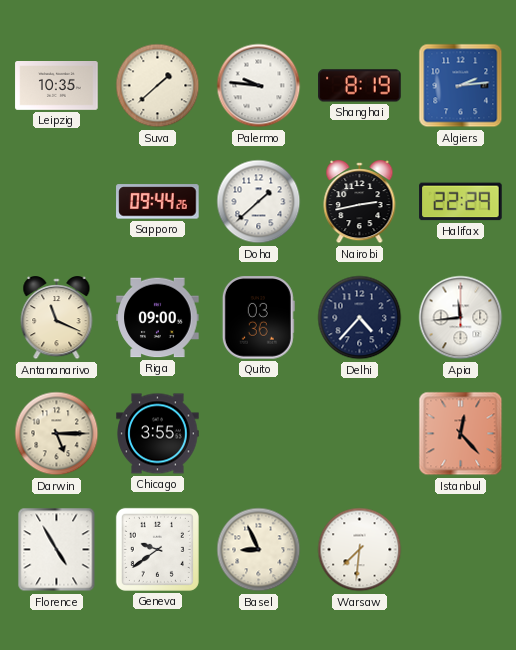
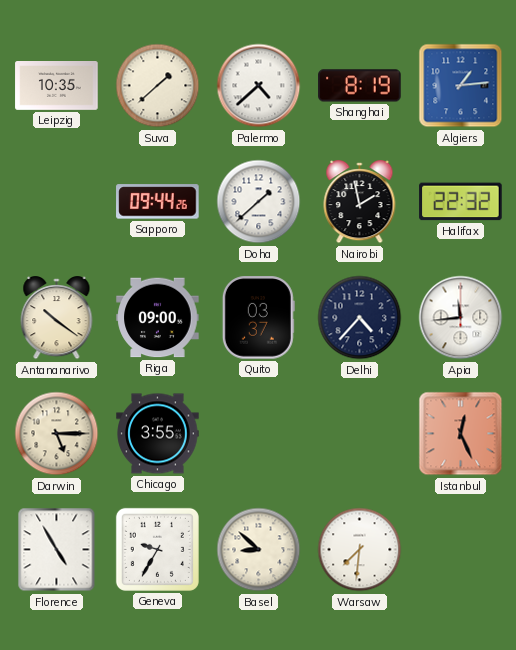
Palermo: 9:46 -> 4:38 (259, 86)
Algiers: 2:14 -> 1:14 (461, 86)
Nairobi: 2:43 -> 1:58 (360, 202)
Halifax: 22:29 -> 22:32 (461, 202)
Antananarivo: 11:19 -> 10:21 (57, 318)
Quito: 03:36 -> 03:37 (258, 318)
Istanbul: 12:23 -> 12:26 (461, 434)
Geneva: 9:39 -> 9:35 (157, 549)
Basel: 8:56 -> 8:52 (259, 550)
